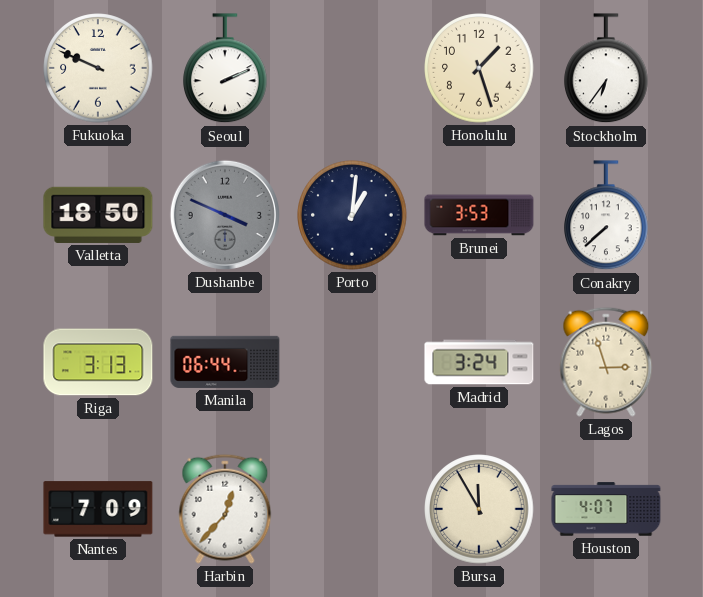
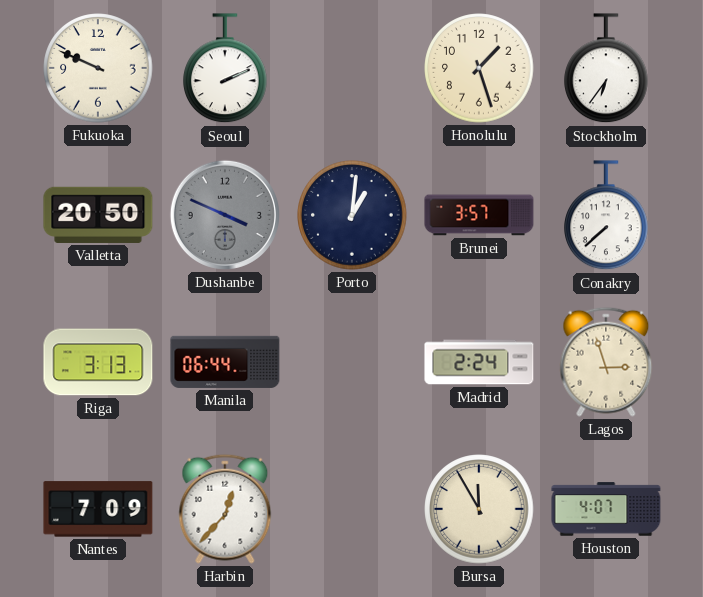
Valletta: 18:50 -> 20:50 (98, 215)
Brunei: 3:53 -> 3:57 (479, 215)
Madrid: 3:24 -> 2:24 (479, 362)
